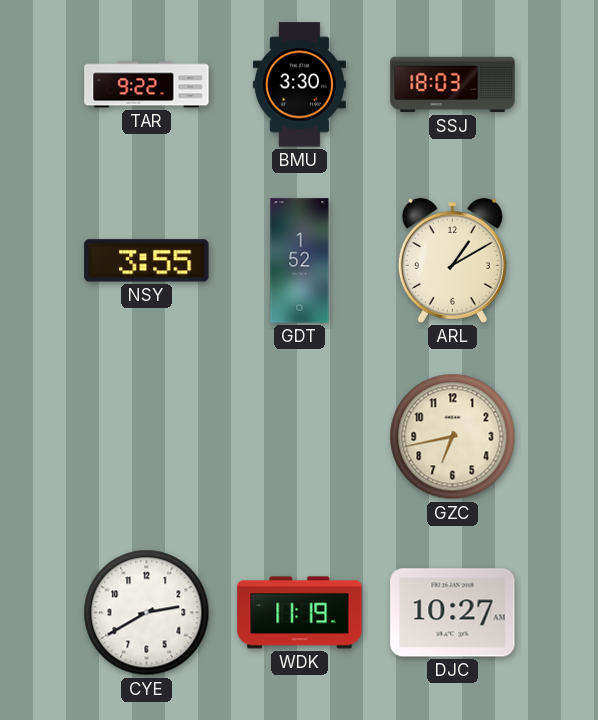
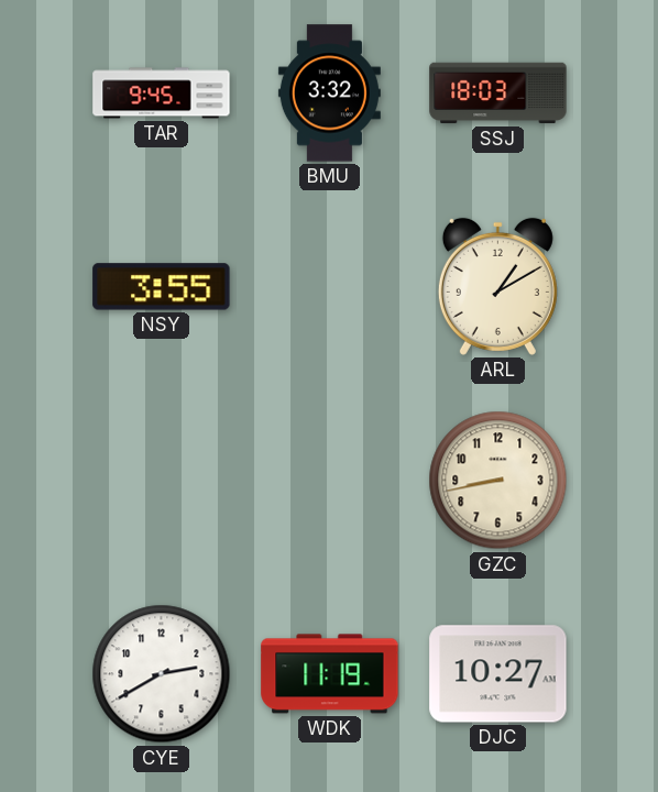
TAR: 9:22 -> 9:45 (162, 94)
BMU: 3:30 -> 3:32 (329, 94)
GDT: 1:52 -> none (300, 261)
GZC: 6:43 -> 8:43 (498, 481)
